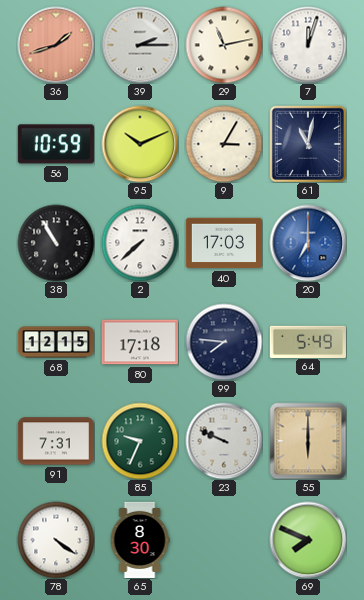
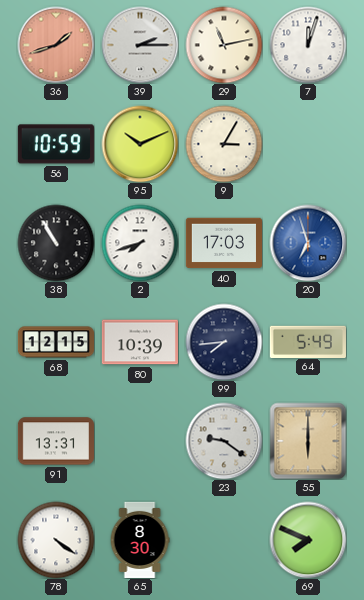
61: 11:02 -> none (307, 143)
2: 7:38 -> 7:42 (140, 243)
20: 7:00 -> 6:57 (308, 243)
80: 17:18 -> 10:39 (140, 342)
99: 7:46 -> 7:44 (224, 342)
91: 7:31 -> 13:31 (55, 441)
85: 9:34 -> none (140, 441)
23: 9:49 -> 9:21 (224, 441)
